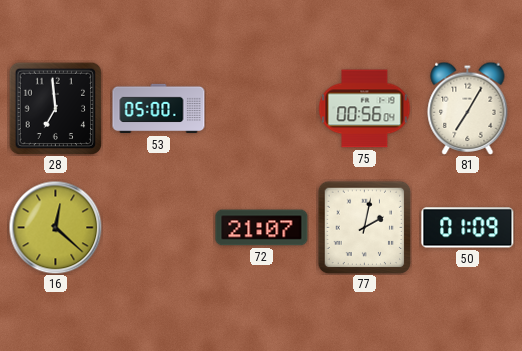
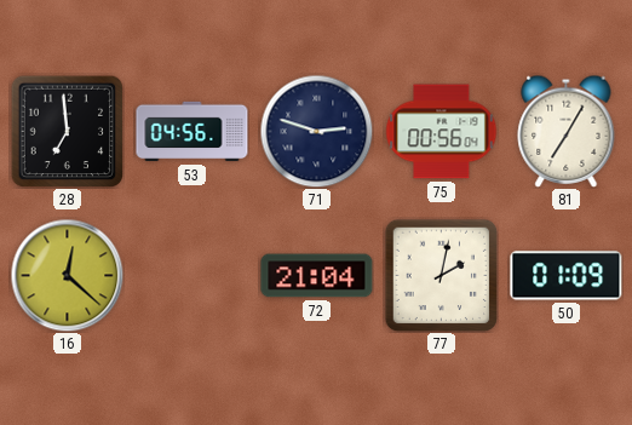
53: 05:00 -> 04:56 (193, 132)
71: none -> 2:48 (316, 131)
72: 21:07 -> 21:04 (317, 276)
